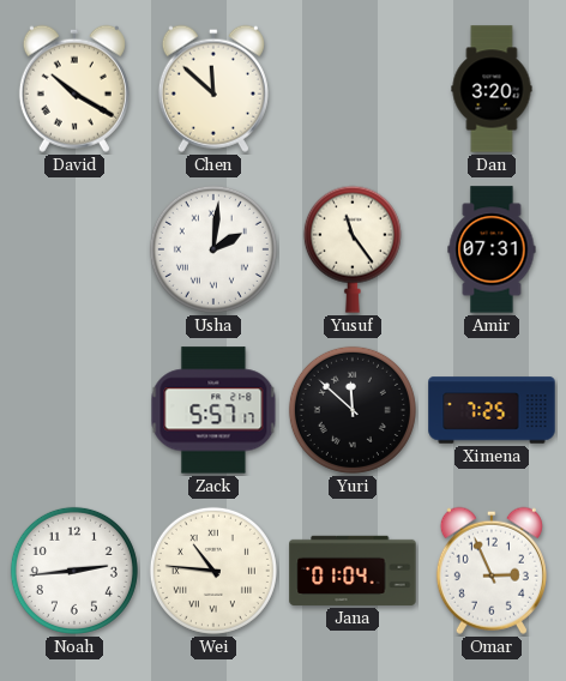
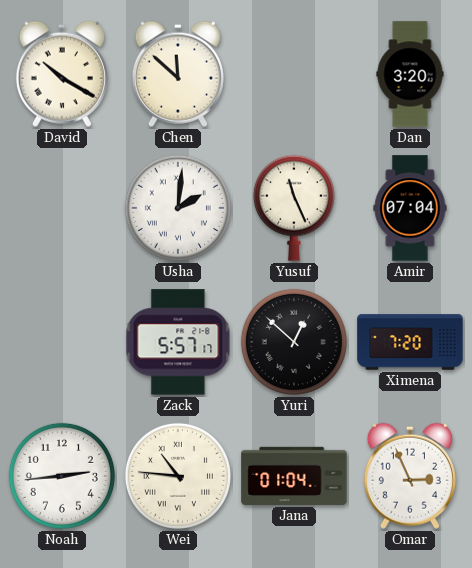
Yusuf: 11:24 -> 11:26 (294, 208)
Amir: 07:31 -> 07:04 (410, 208)
Yuri: 11:52 -> 12:52 (294, 342)
Ximena: 7:25 -> 7:20 (410, 342)
